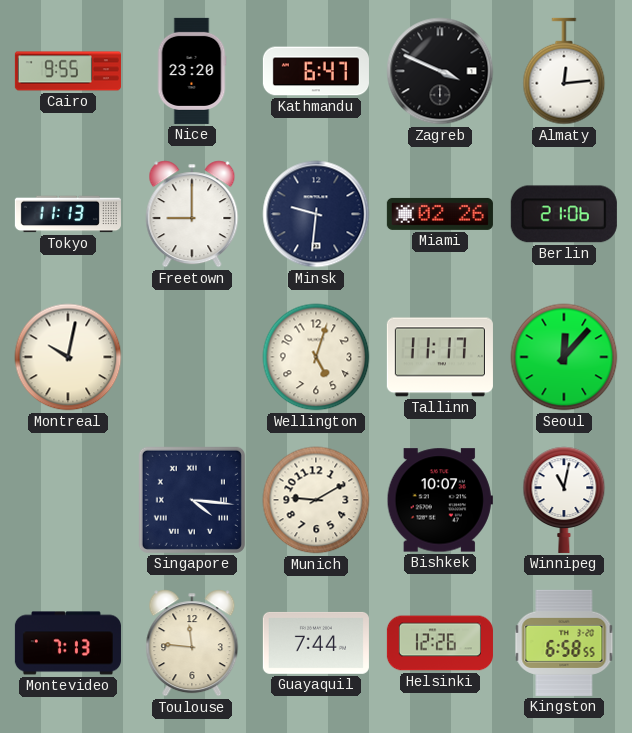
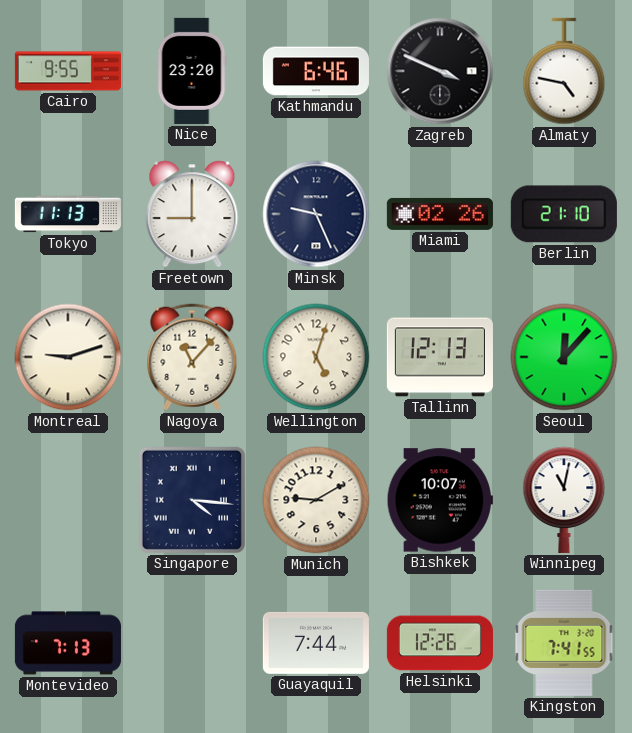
Kathmandu: 6:47 -> 6:46 (316, 71)
Almaty: 12:14 -> 4:47 (564, 71)
Minsk: 9:31 -> 9:26 (316, 214)
Berlin: 21:06 -> 21:10 (564, 214)
Montreal: 10:02 -> 9:12 (68, 357)
Nagoya: none -> 11:07 (192, 357)
Tallinn: 11:17 -> 12:13 (440, 357)
Toulouse: 11:46 -> none (192, 643)
Kingston: 6:58 -> 7:41 (564, 643)
